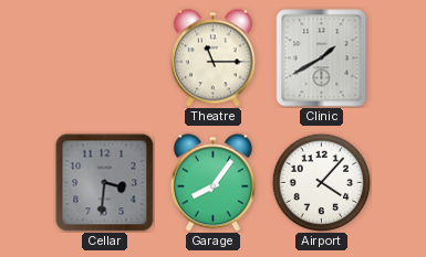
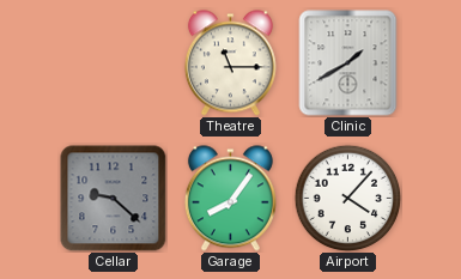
Cellar: 3:31 -> 9:22 (114, 199)
